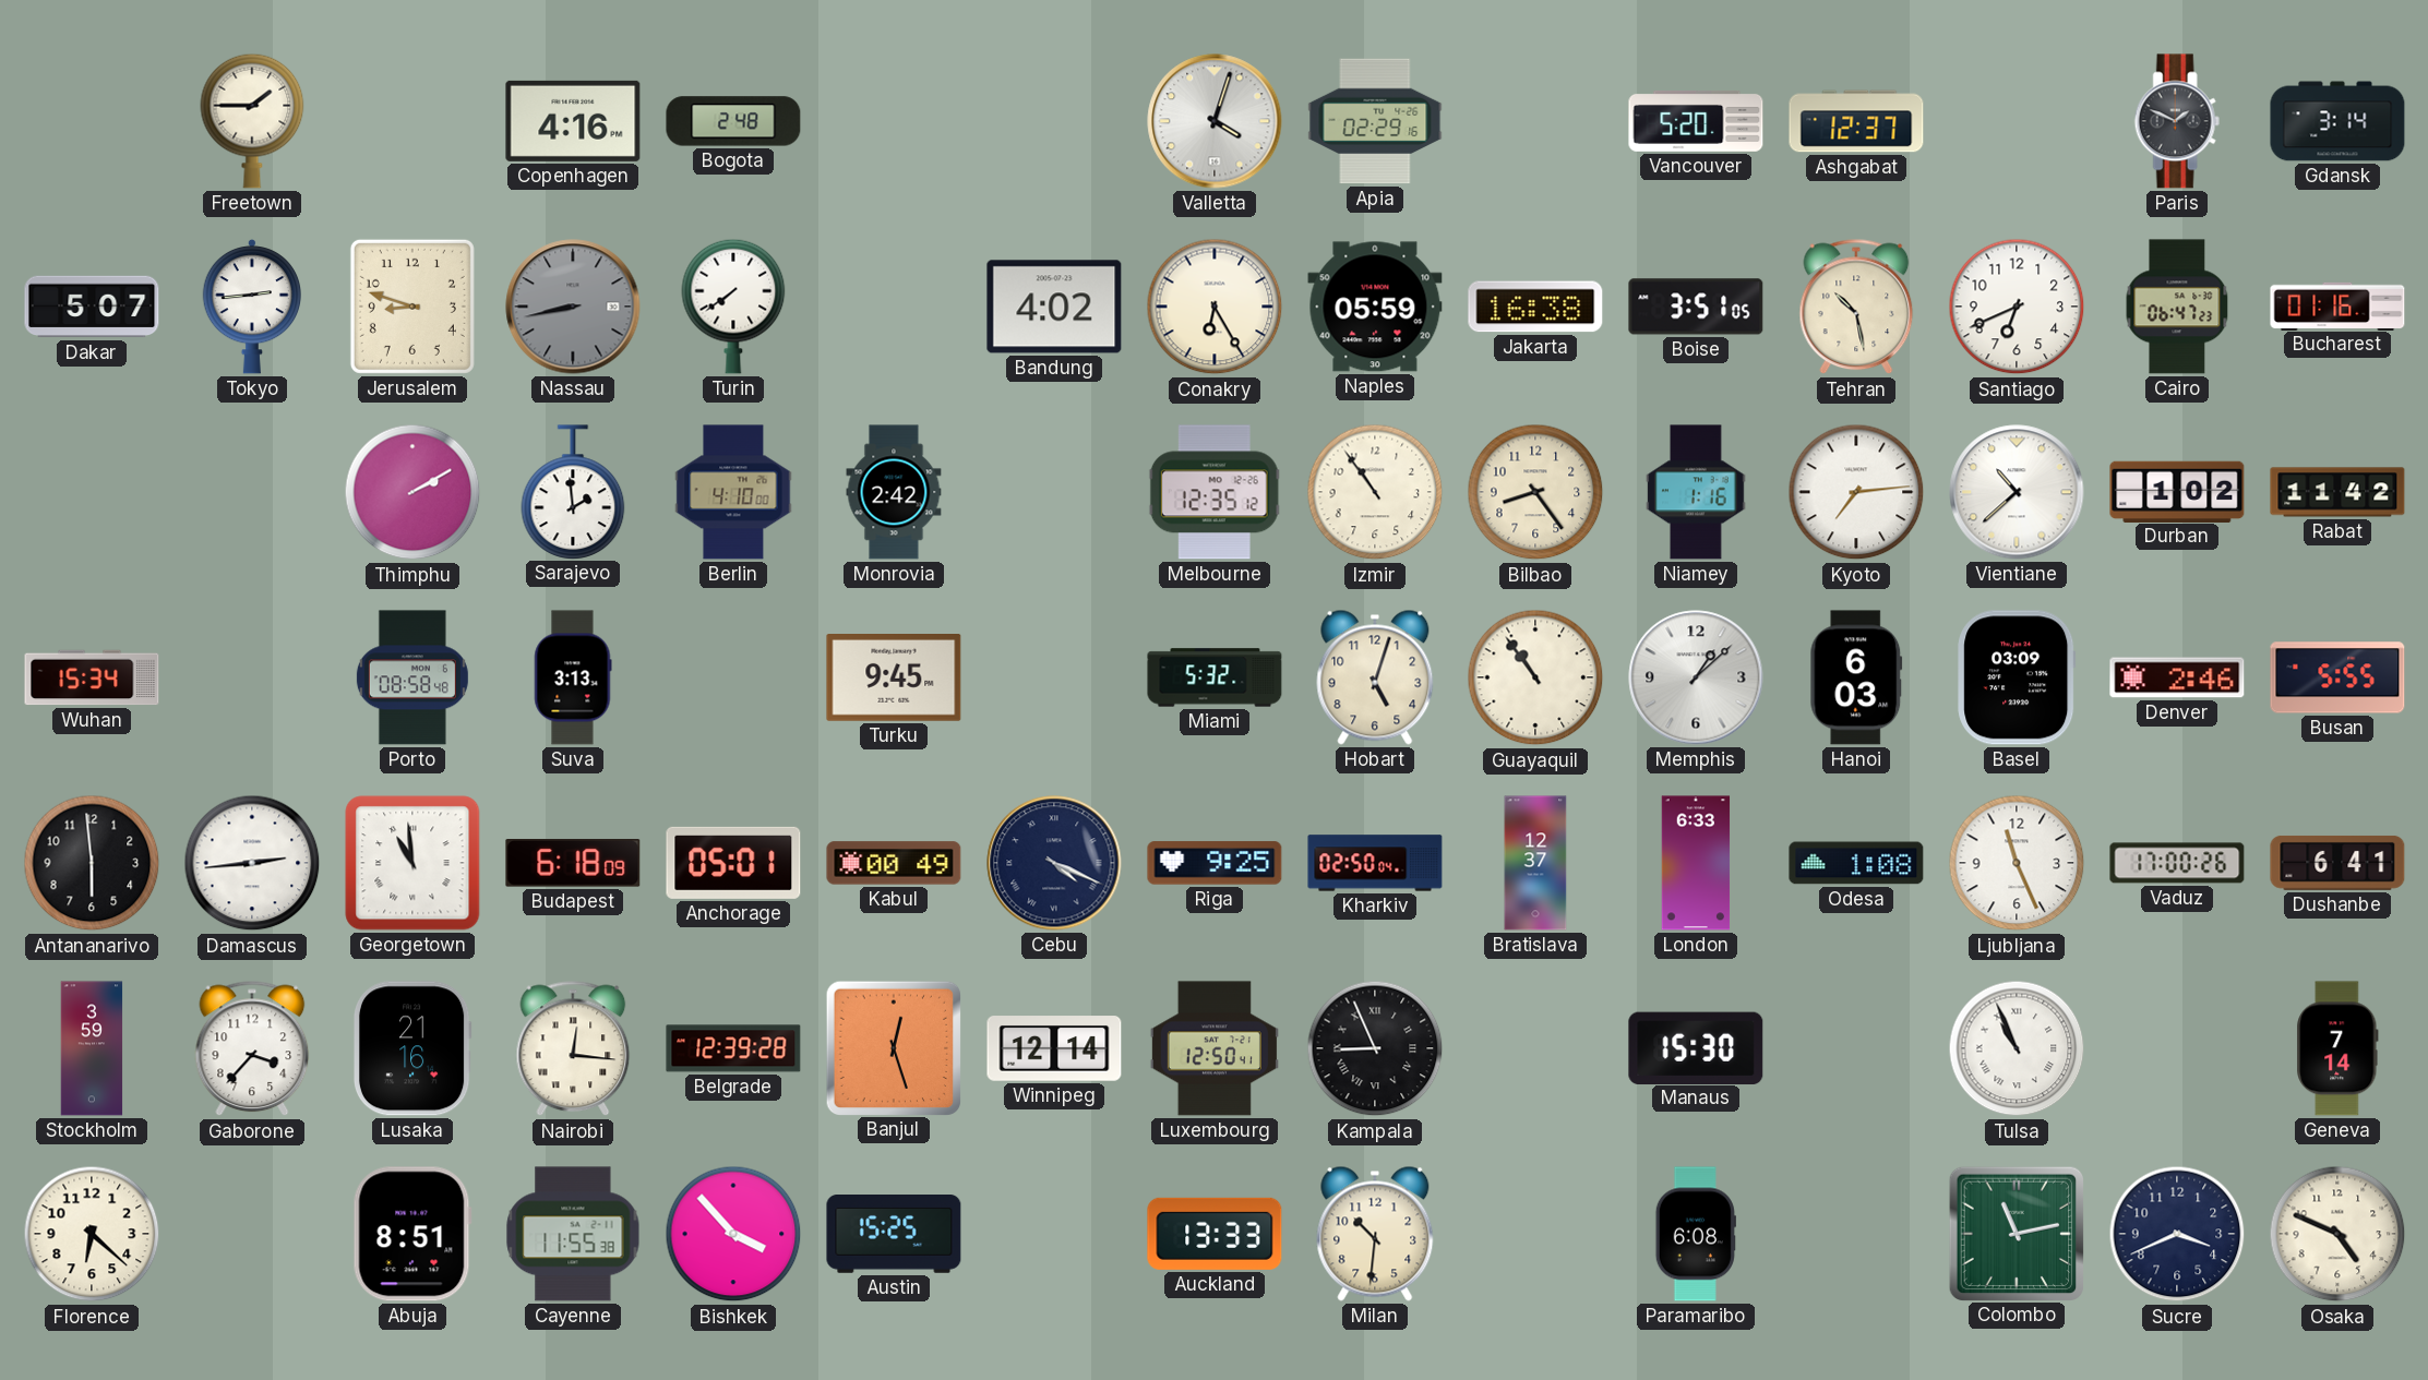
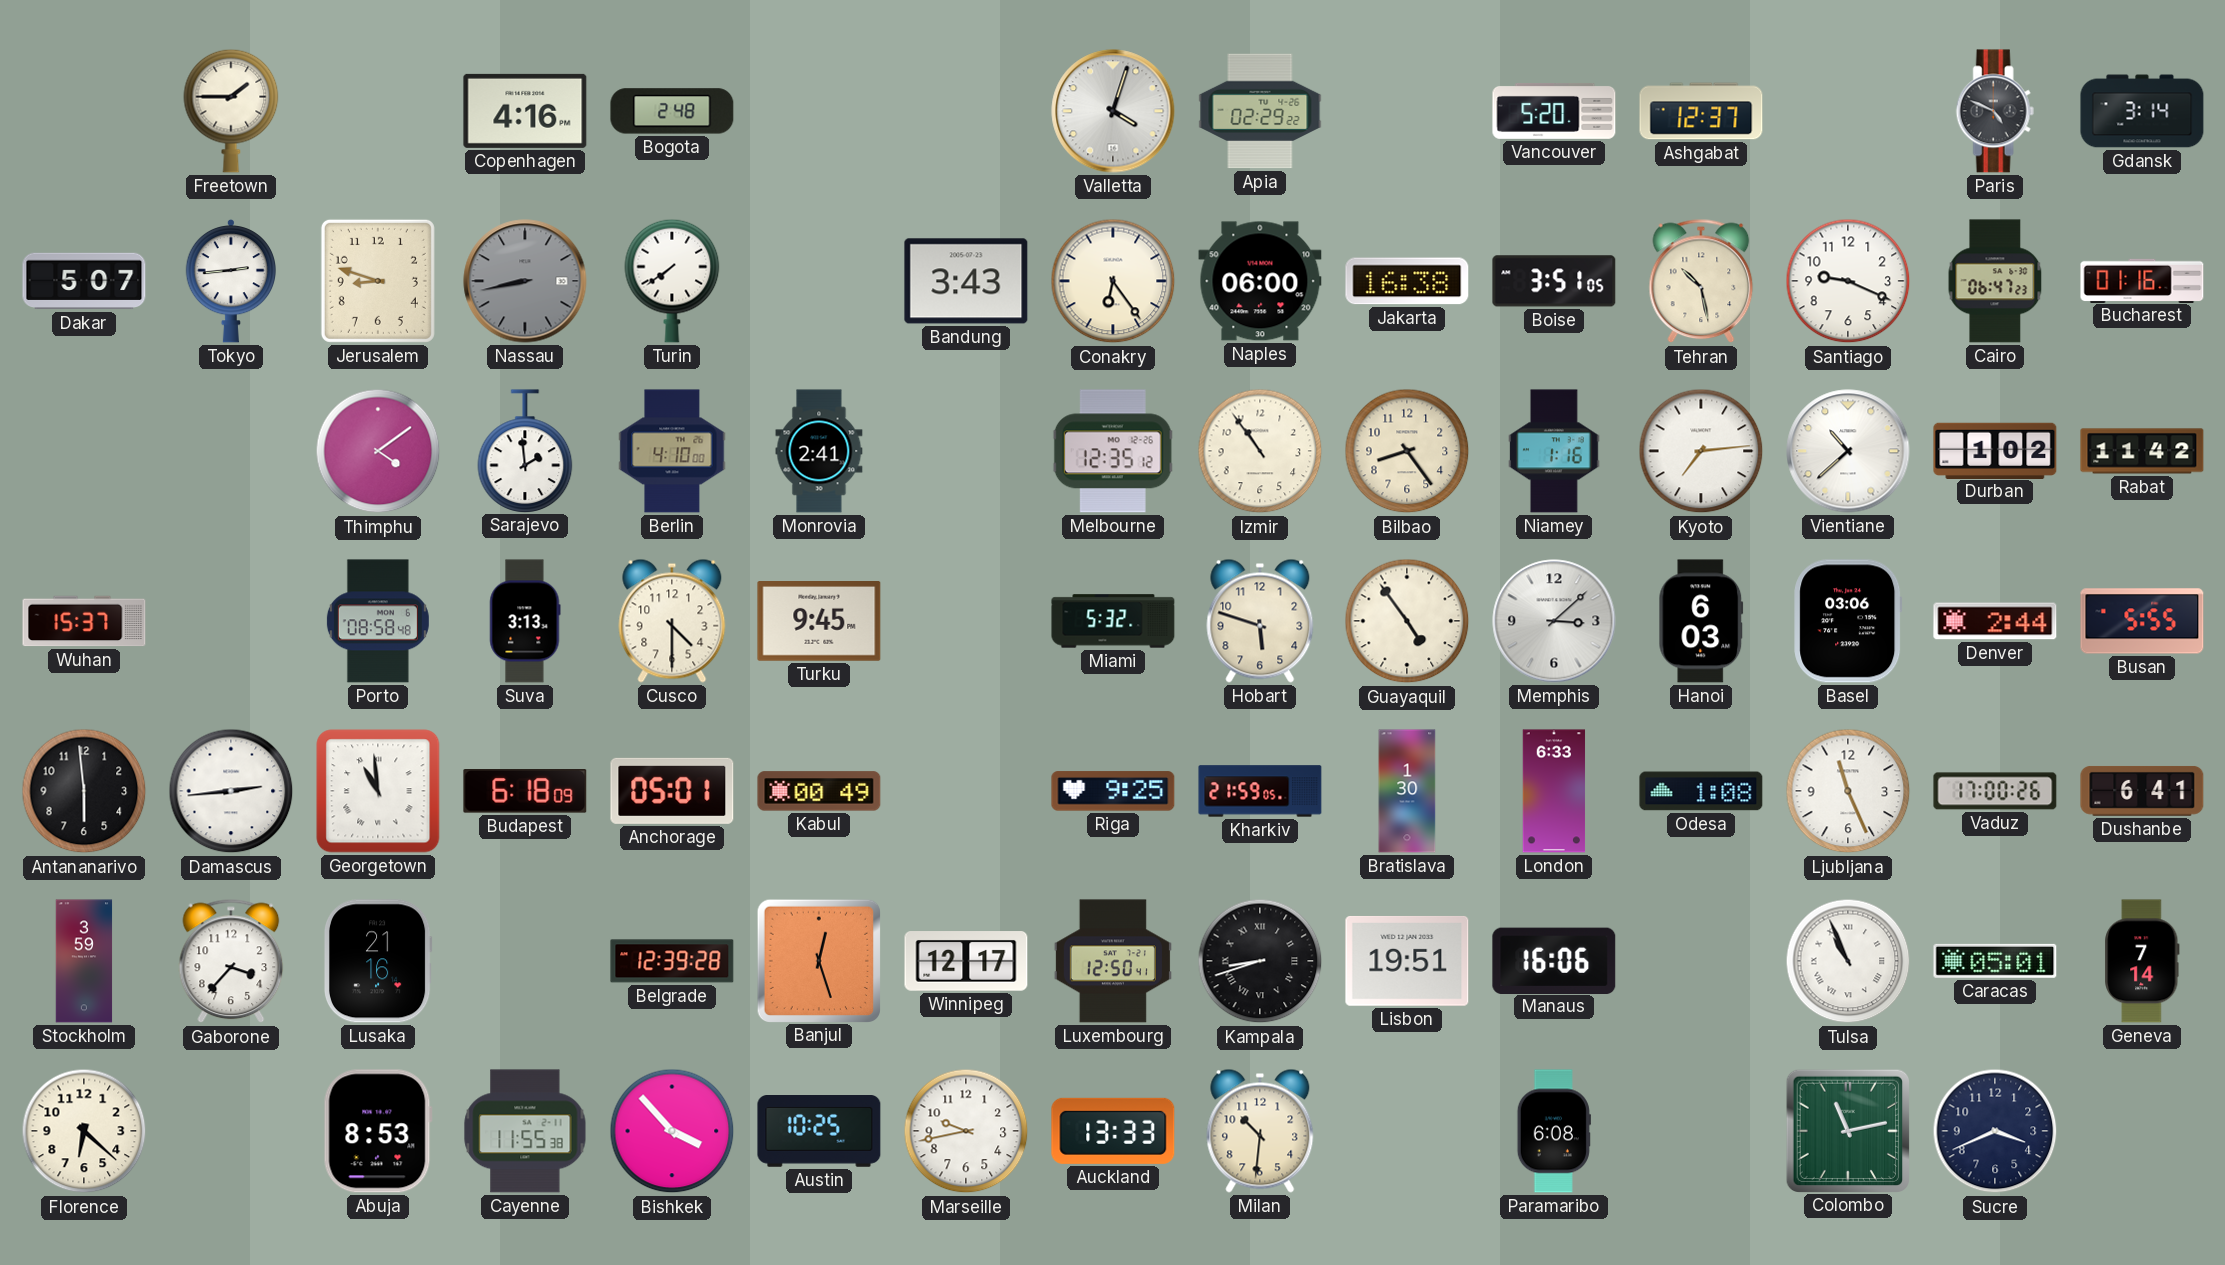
Apia: 02:29:16 -> 02:29:22 (1260, 111)
Paris: 1:49 -> 4:49 (1995, 111)
Bandung: 4:02 -> 3:43 (966, 281)
Conakry: 6:25 -> 6:24 (1113, 281)
Naples: 05:59 -> 06:00 (1260, 281)
Santiago: 6:41 -> 9:19 (1848, 281)
Thimphu: 2:10 -> 4:09 (378, 451)
Monrovia: 2:42 -> 2:41 (819, 451)
Wuhan: 15:34 -> 15:37 (84, 621)
Cusco: none -> 4:30 (672, 621)
Hobart: 5:03 -> 5:48 (1260, 621)
Guayaquil: 10:54 -> 4:54 (1407, 621)
Memphis: 1:08 -> 3:08 (1554, 621)
Basel: 03:09 -> 03:06 (1848, 621)
Denver: 2:46 -> 2:44 (1995, 621)
Cebu: 4:19 -> none (1054, 863)
Kharkiv: 02:50 -> 21:59 (1260, 791)
Bratislava: 12:37 -> 1:30 (1407, 791)
Nairobi: 12:16 -> none (573, 1048)
Winnipeg: 12:14 -> 12:17 (966, 961)
Kampala: 8:56 -> 8:42 (1260, 961)
Lisbon: none -> 19:51 (1407, 961)
Manaus: 15:30 -> 16:06 (1554, 960)
Caracas: none -> 05:01 (1995, 961)
Abuja: 8:51 -> 8:53 (378, 1131)
Austin: 15:25 -> 10:25 (819, 1132)
Marseille: none -> 9:43 (966, 1131)
Osaka: 4:49 -> none (2337, 1234)
